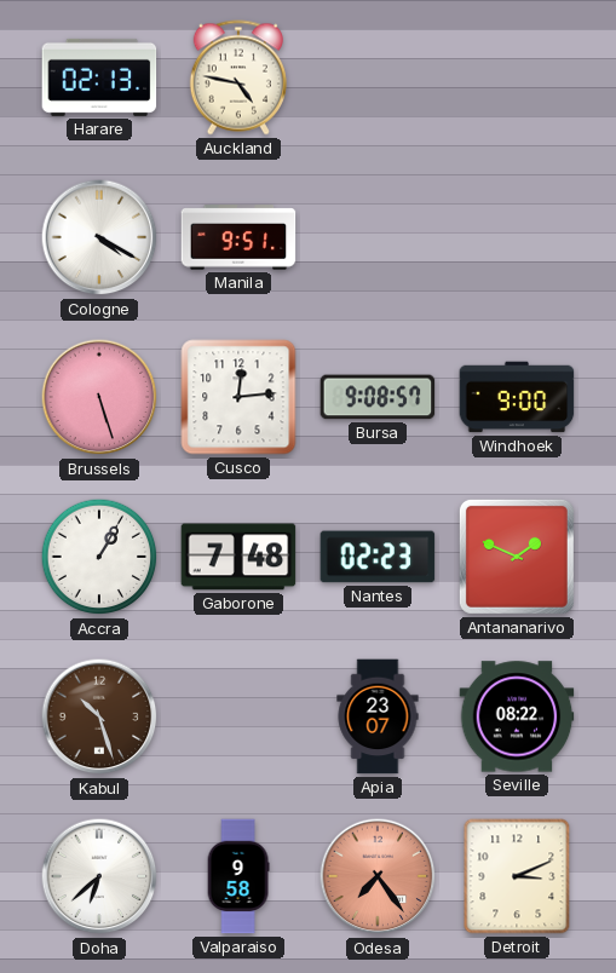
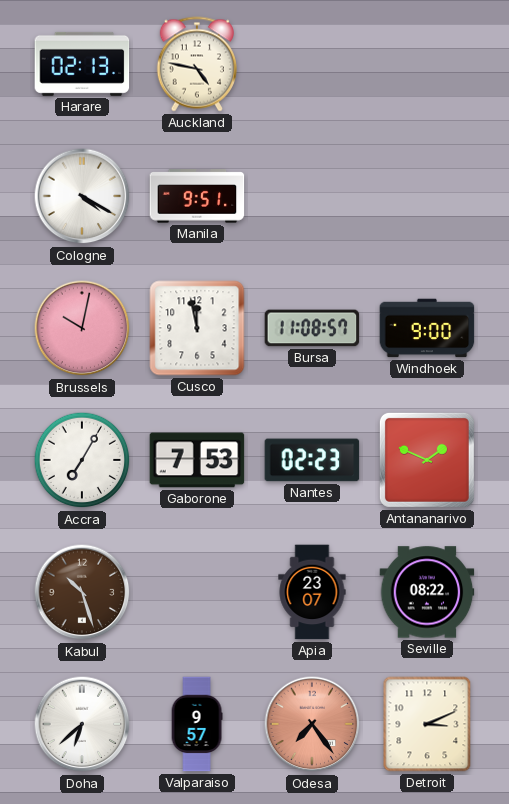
Brussels: 5:27 -> 10:02 (82, 328)
Cusco: 12:14 -> 11:58 (197, 328)
Bursa: 9:08 -> 11:08 (312, 328)
Accra: 1:05 -> 7:05 (82, 460)
Gaborone: 7:48 -> 7:53 (197, 460)
Valparaiso: 9:58 -> 9:57 (197, 724)
